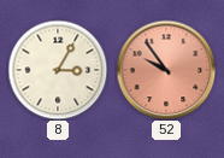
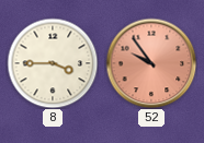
8: 3:05 -> 3:45 (53, 63)
